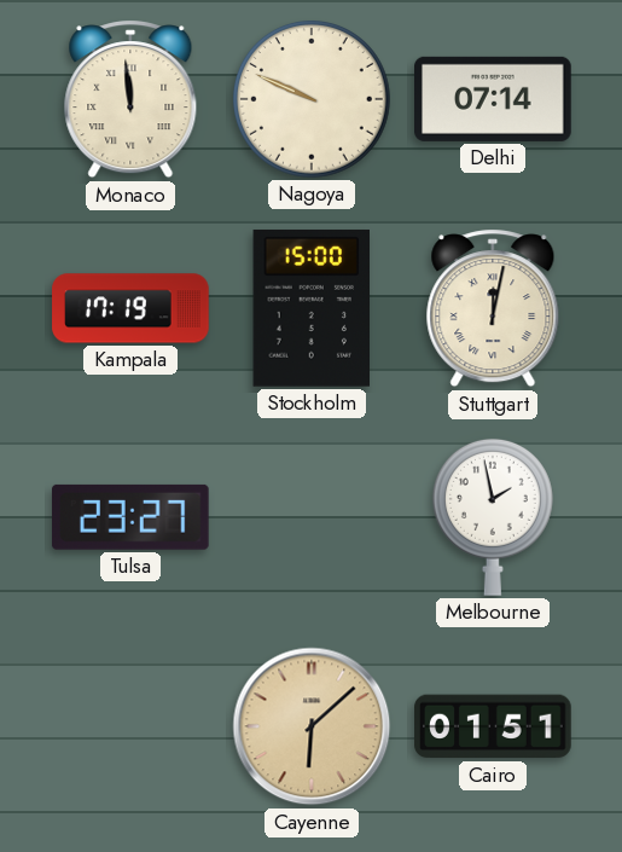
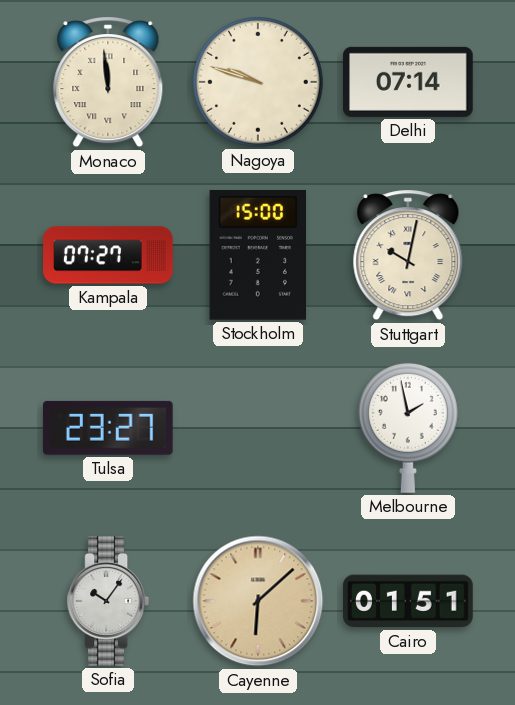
Nagoya: 9:49 -> 9:48 (258, 82)
Kampala: 17:19 -> 07:27 (108, 255)
Stuttgart: 12:02 -> 10:02 (408, 255)
Sofia: none -> 10:06 (107, 601)
